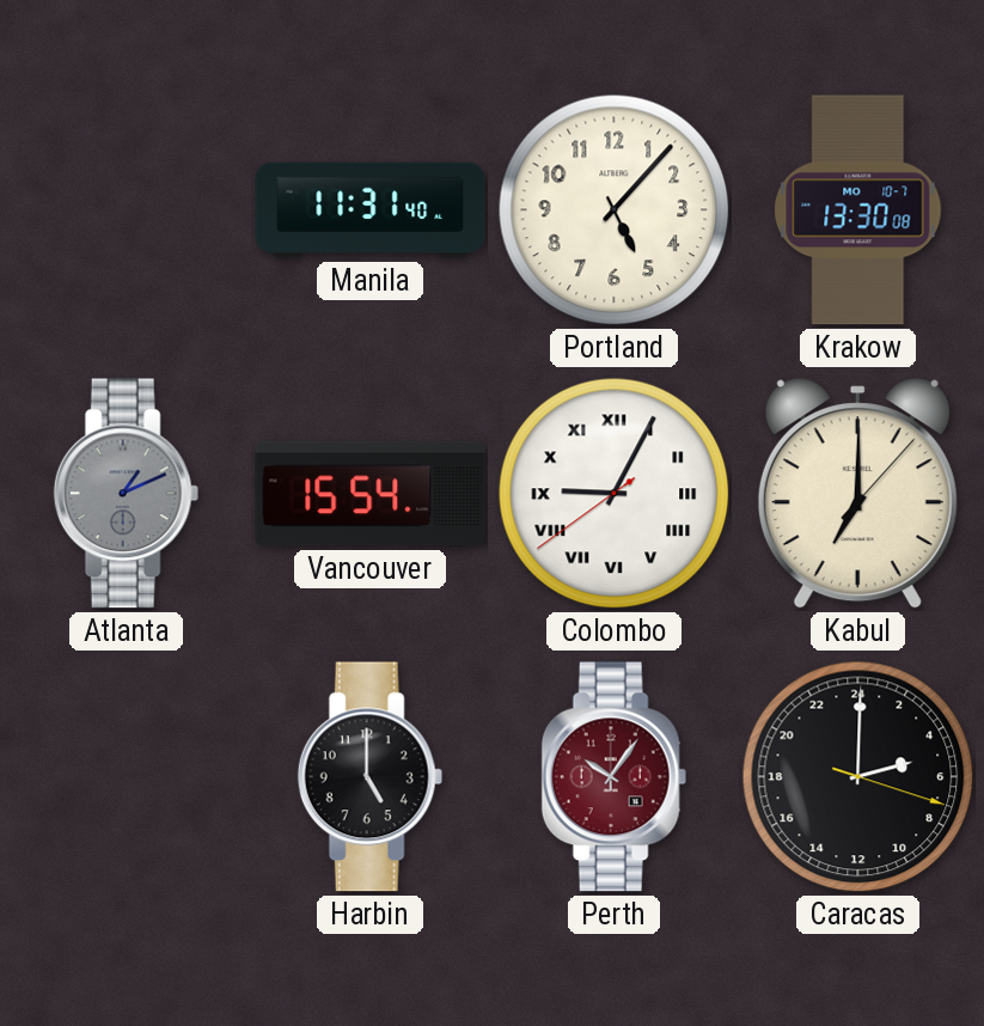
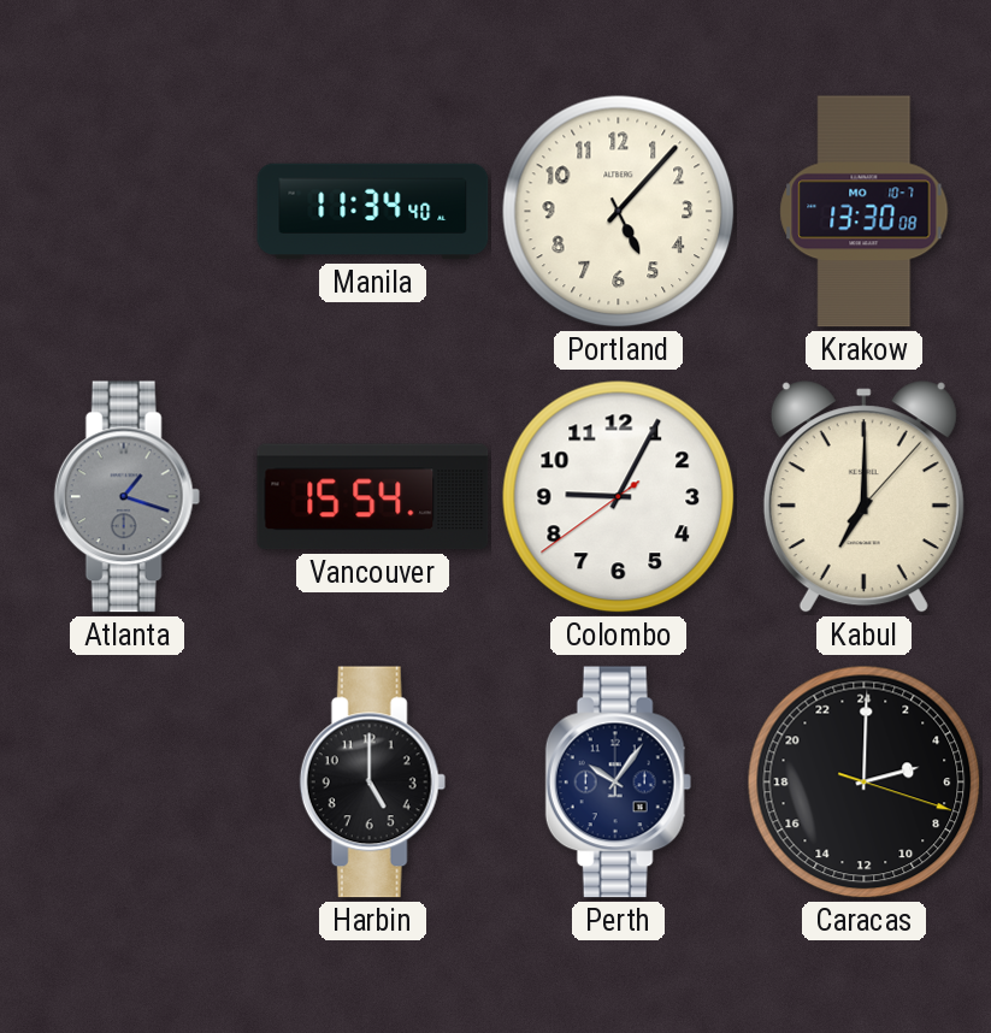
Manila: 11:31 -> 11:34 (373, 212)
Atlanta: 1:11 -> 1:18 (126, 497)
Colombo numerals: Roman -> Arabic (619, 497)
Perth dial: burgundy -> navy (618, 783)
